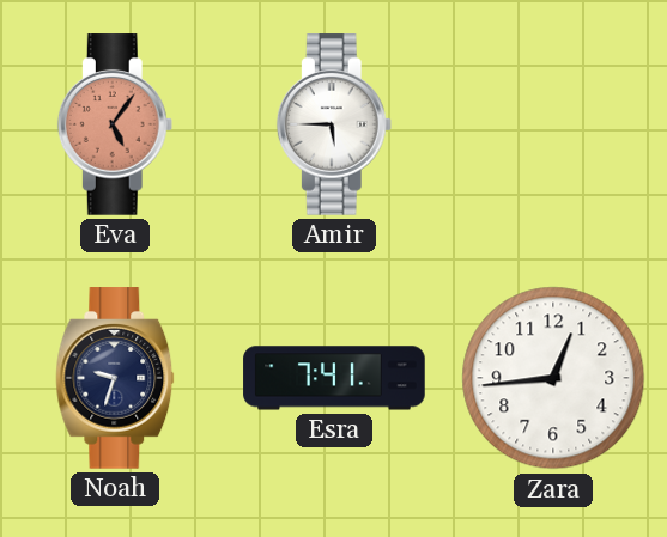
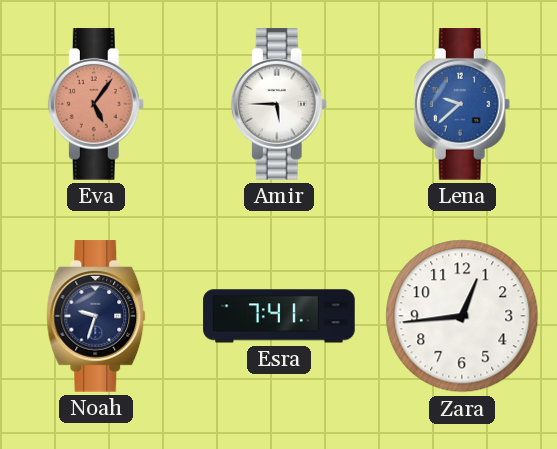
Lena: none -> 9:38 (462, 104)
